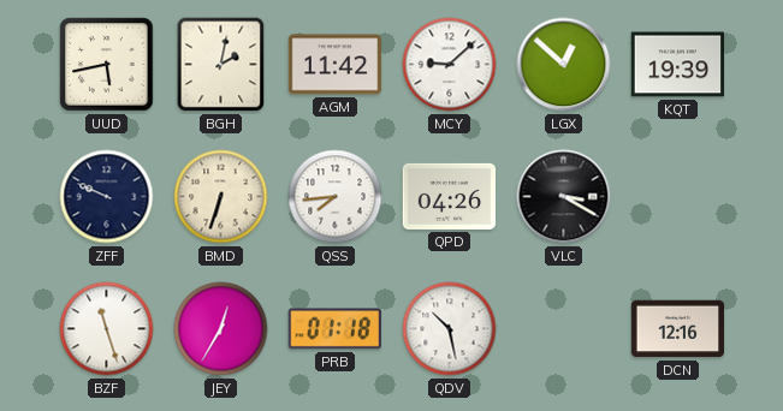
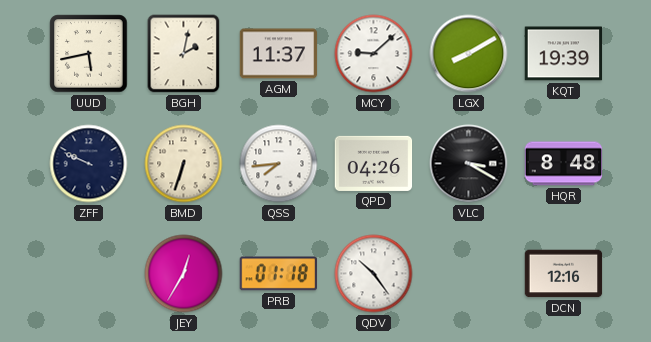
AGM: 11:42 -> 11:37 (279, 54)
LGX: 12:52 -> 8:10 (469, 54)
HQR: none -> 8:48 (564, 164)
BZF: 11:27 -> none (107, 329)
QDV: 10:28 -> 10:24 (374, 274)
